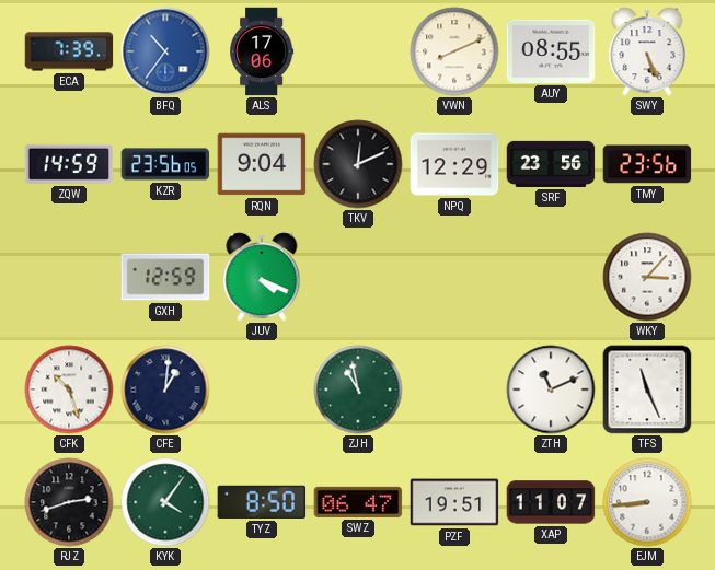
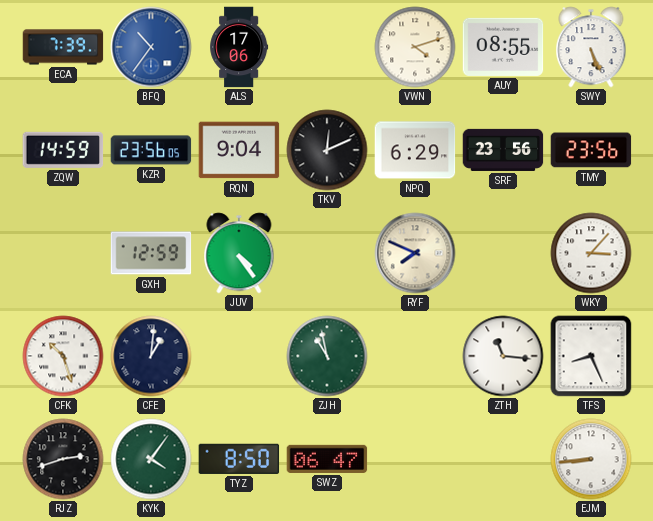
VWN: 8:11 -> 4:12 (415, 47)
NPQ: 12:29 -> 6:29 (415, 150)
JUV: 4:19 -> 4:24 (239, 253)
RYF: none -> 7:49 (415, 253)
ZTH: 11:11 -> 11:16 (503, 356)
TFS: 11:26 -> 8:26 (591, 356)
PZF: 19:51 -> none (454, 502)
XAP: 11:07 -> none (551, 502)
